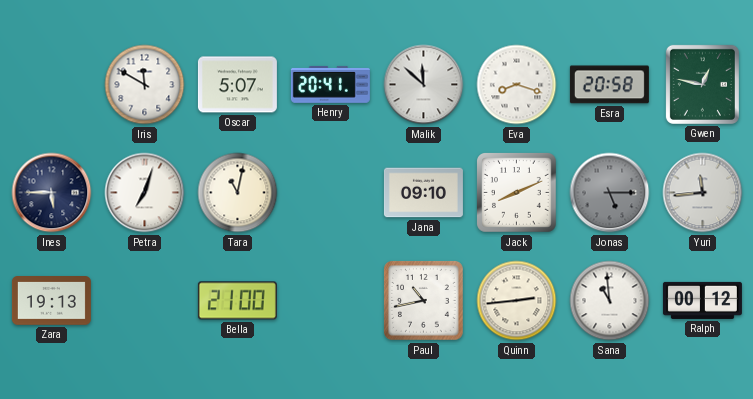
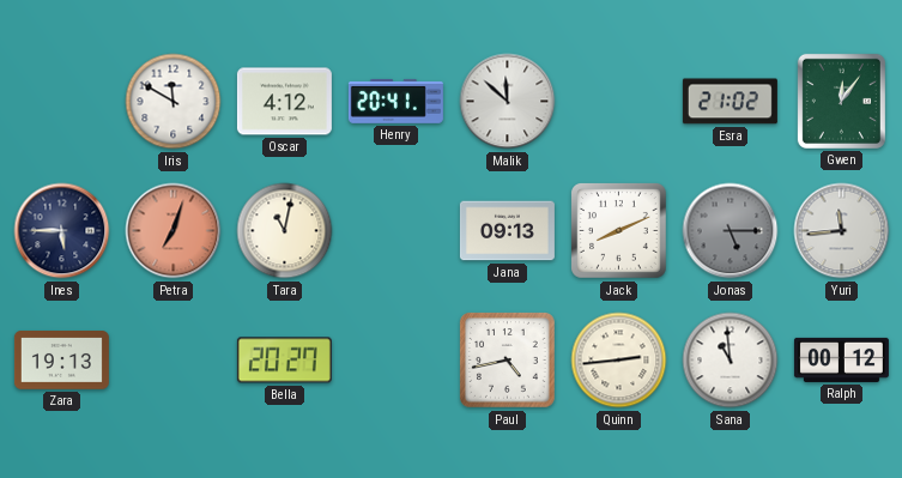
Oscar: 5:07 -> 4:12 (284, 102)
Eva: 8:18 -> none (517, 85)
Esra: 20:58 -> 21:02 (730, 102)
Gwen: 12:47 -> 12:06 (841, 101)
Petra dial: white -> salmon (174, 231)
Jana: 09:10 -> 09:13 (507, 231)
Bella: 21:00 -> 20:27 (284, 361)
Paul: 10:43 -> 4:43 (508, 361)
